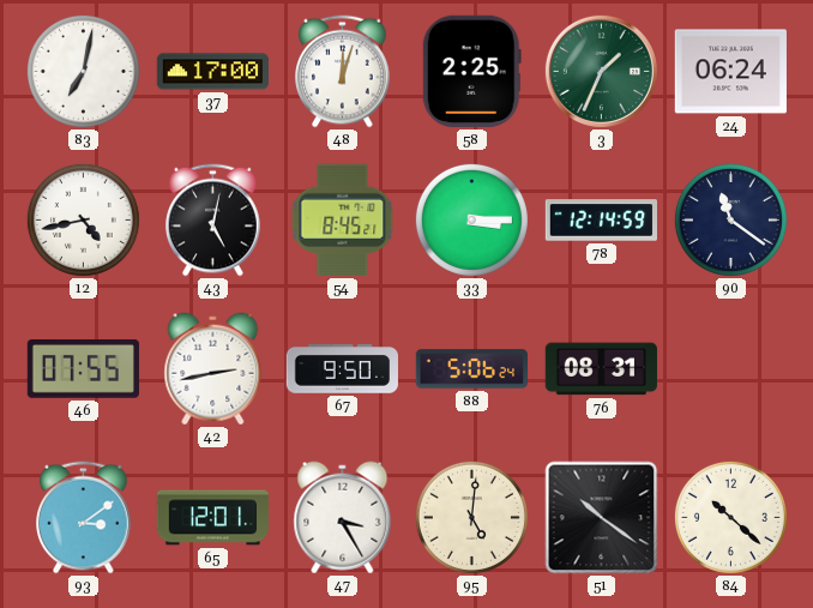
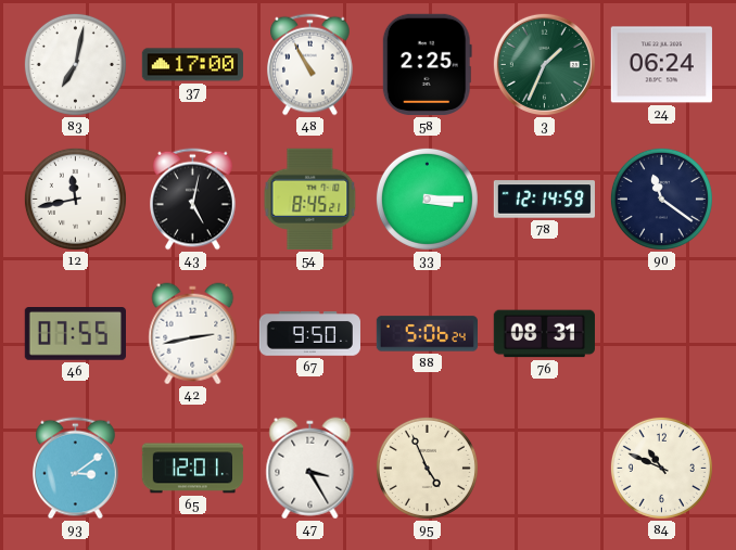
48: 12:03 -> 10:55 (310, 65)
12: 4:43 -> 11:43 (75, 199)
95: 5:01 -> 4:56 (427, 468)
51: 10:21 -> none (602, 518)
84: 10:22 -> 10:49 (661, 468)
